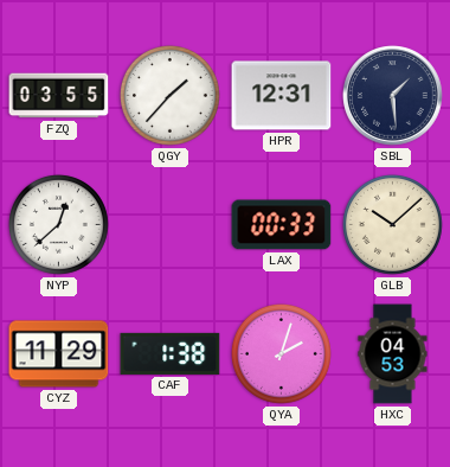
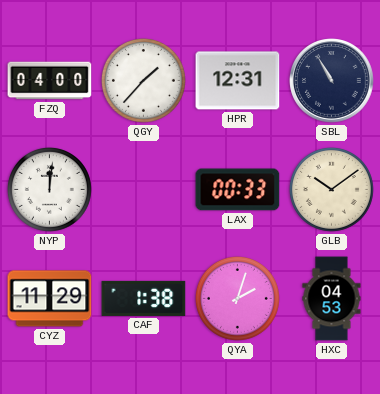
FZQ: 03:55 -> 04:00 (50, 81)
SBL: 1:29 -> 10:55 (332, 81)
NYP: 12:38 -> 12:01 (49, 189)
GLB: 10:08 -> 10:09 (331, 189)
